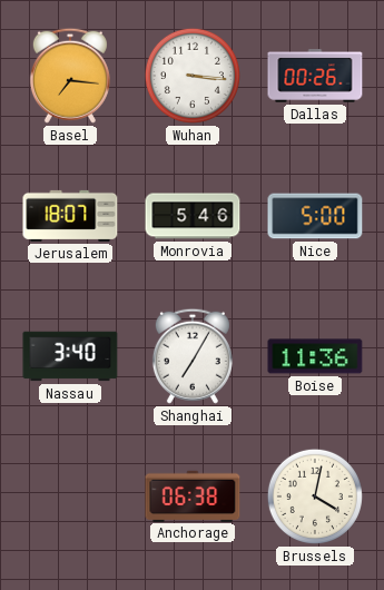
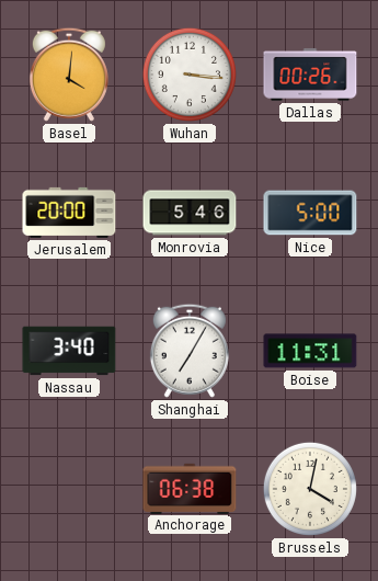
Basel: 7:16 -> 4:01 (69, 75)
Jerusalem: 18:07 -> 20:00 (69, 213)
Boise: 11:36 -> 11:31 (310, 351)
